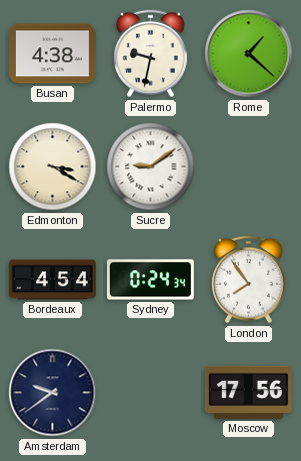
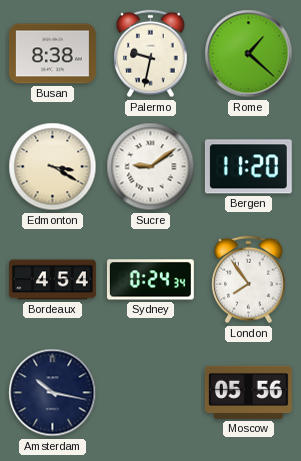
Busan: 4:38 -> 8:38 (52, 54)
Bergen: none -> 11:20 (248, 167)
Amsterdam: 9:39 -> 10:17 (53, 393)
Moscow: 17:56 -> 05:56 (248, 392)
